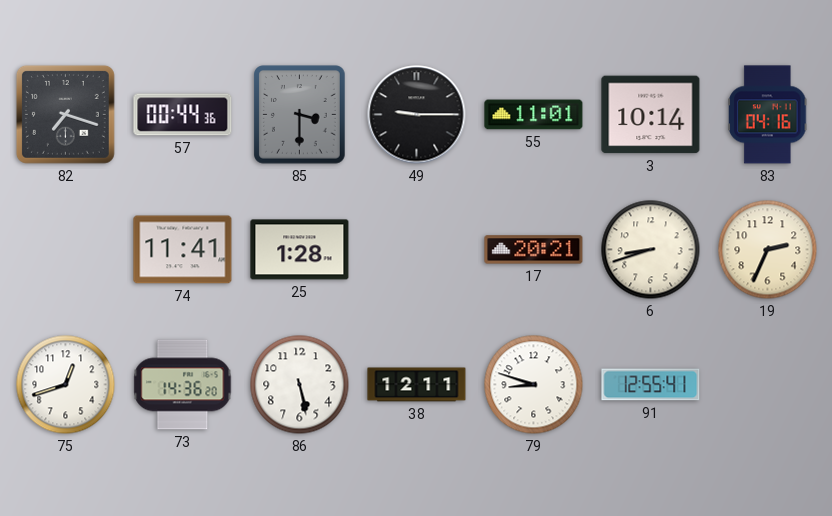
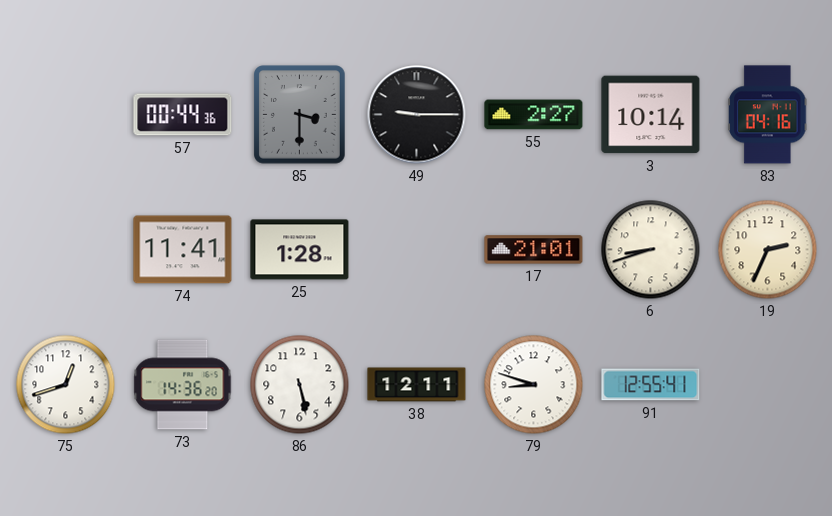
82: 7:18 -> none (65, 114)
55: 11:01 -> 2:27 (534, 115)
17: 20:21 -> 21:01 (534, 250)
